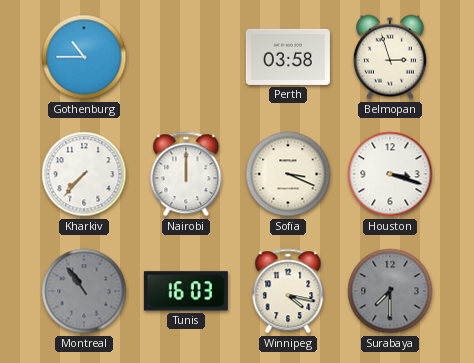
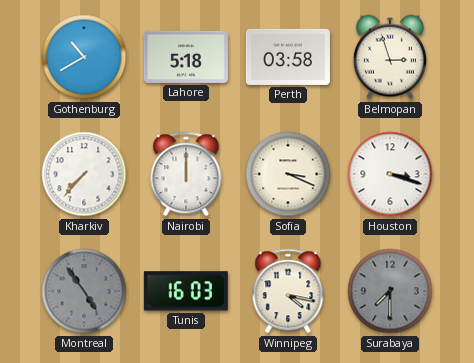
Gothenburg: 10:45 -> 10:40 (84, 57)
Lahore: none -> 5:18 (186, 57)
Montreal: 10:54 -> 4:54 (84, 291)
